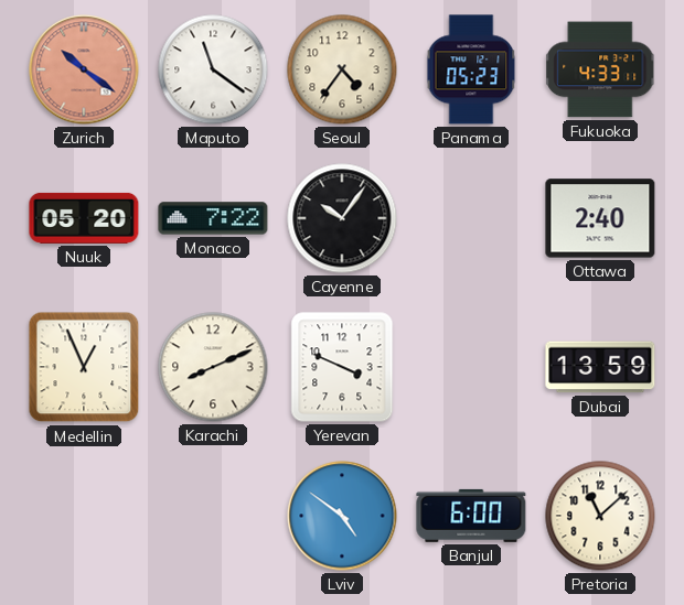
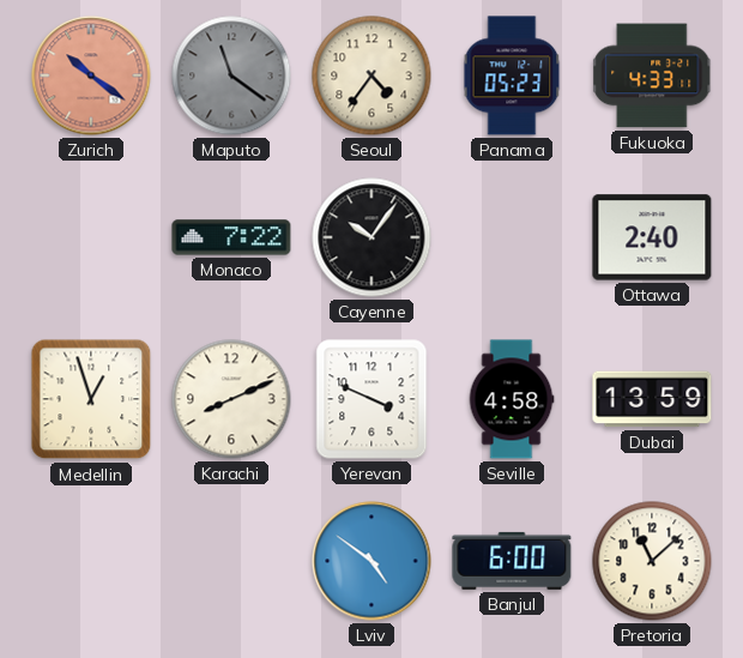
Maputo dial: white -> grey (231, 76)
Nuuk: 05:20 -> none (84, 218)
Medellin: 12:56 -> 12:57 (91, 399)
Seville: none -> 4:58 (512, 399)
